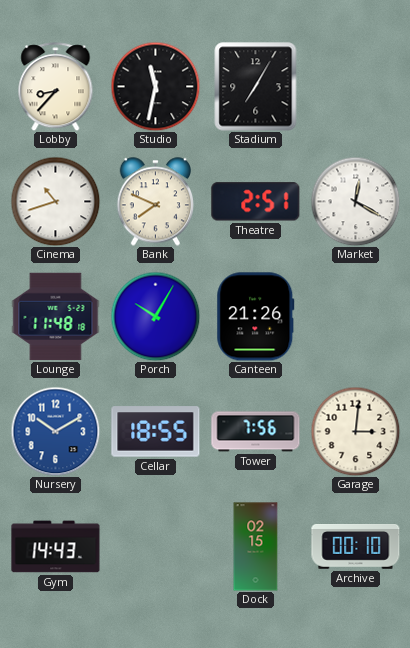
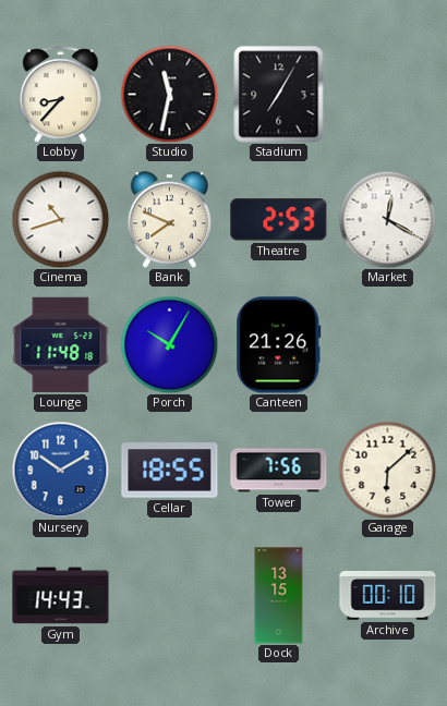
Theatre: 2:51 -> 2:53 (279, 220)
Garage: 3:01 -> 6:08 (387, 470)
Dock: 02:15 -> 13:15 (279, 596)
